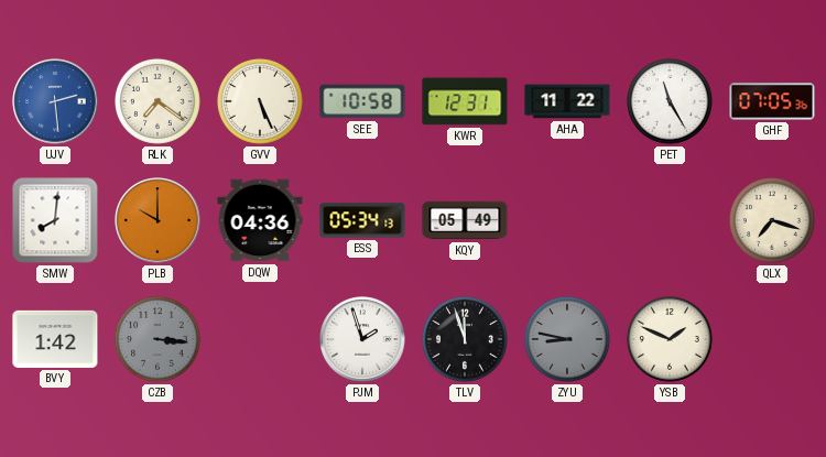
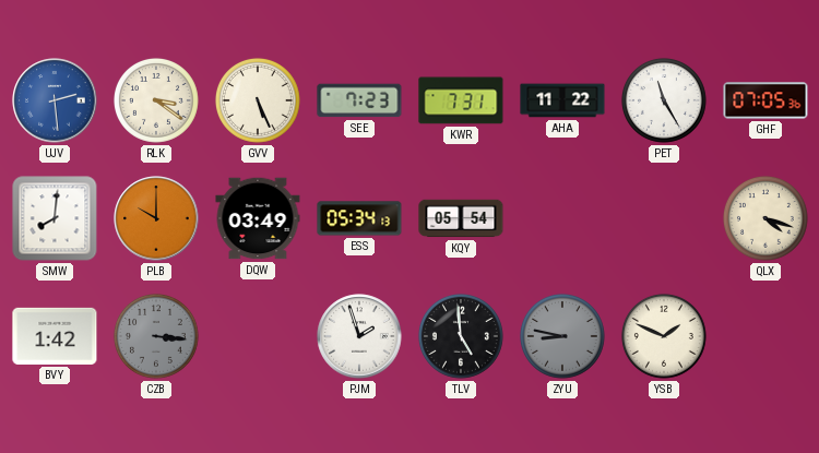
RLK: 7:21 -> 3:21 (156, 100)
SEE: 10:58 -> 7:23 (359, 100)
KWR: 12:31 -> 7:31 (461, 100)
DQW: 04:36 -> 03:49 (258, 218)
KQY: 05:49 -> 05:54 (461, 218)
QLX: 7:18 -> 4:18 (765, 218)
TLV: 11:57 -> 4:59 (461, 336)
